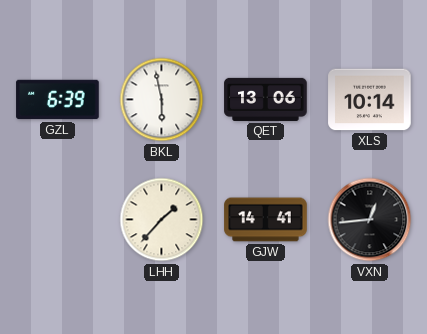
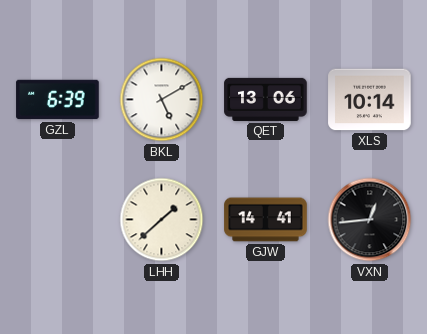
BKL: 5:58 -> 5:10 (162, 100)
LHH: 1:37 -> 1:38 (162, 220)
